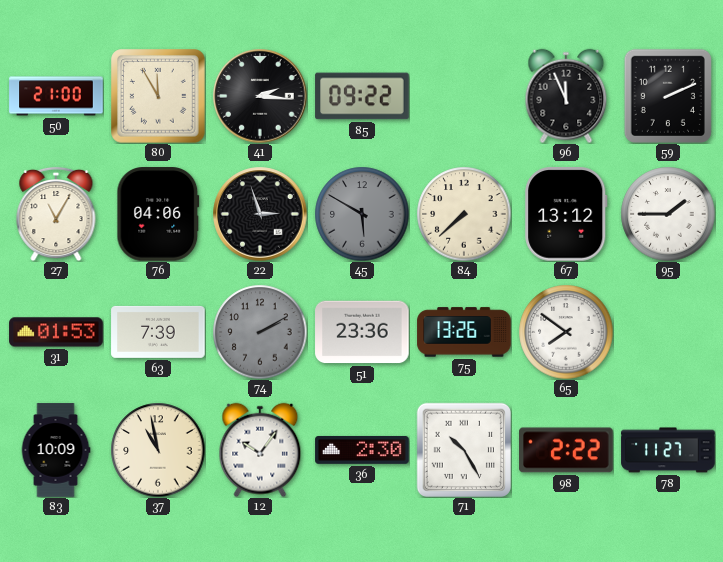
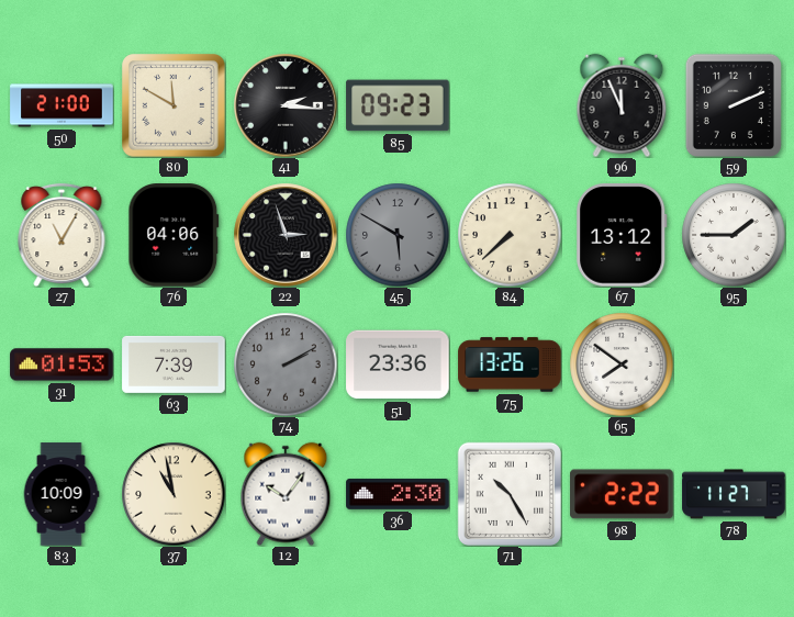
80: 11:55 -> 11:50 (174, 105)
85: 09:22 -> 09:23 (398, 105)
